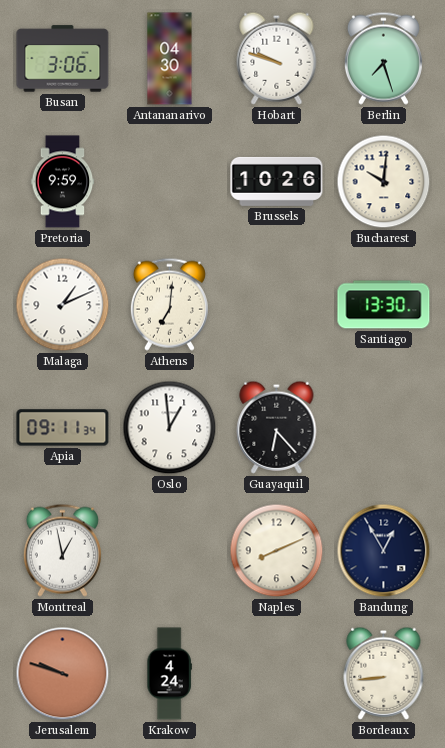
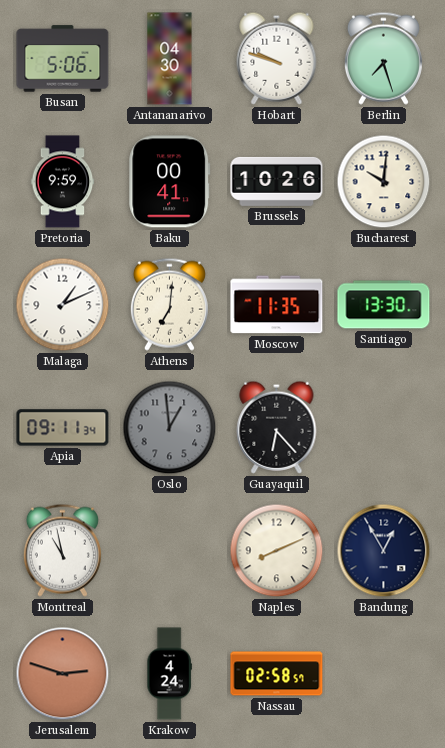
Busan: 3:06 -> 5:06 (63, 59)
Baku: none -> 00:41 (170, 182)
Moscow: none -> 11:35 (277, 305)
Oslo dial: white -> grey (170, 428)
Montreal: 12:58 -> 10:58 (62, 550)
Jerusalem: 9:48 -> 2:48 (63, 674)
Nassau: none -> 02:58 (277, 674)
Bordeaux: 8:44 -> none (384, 673)
